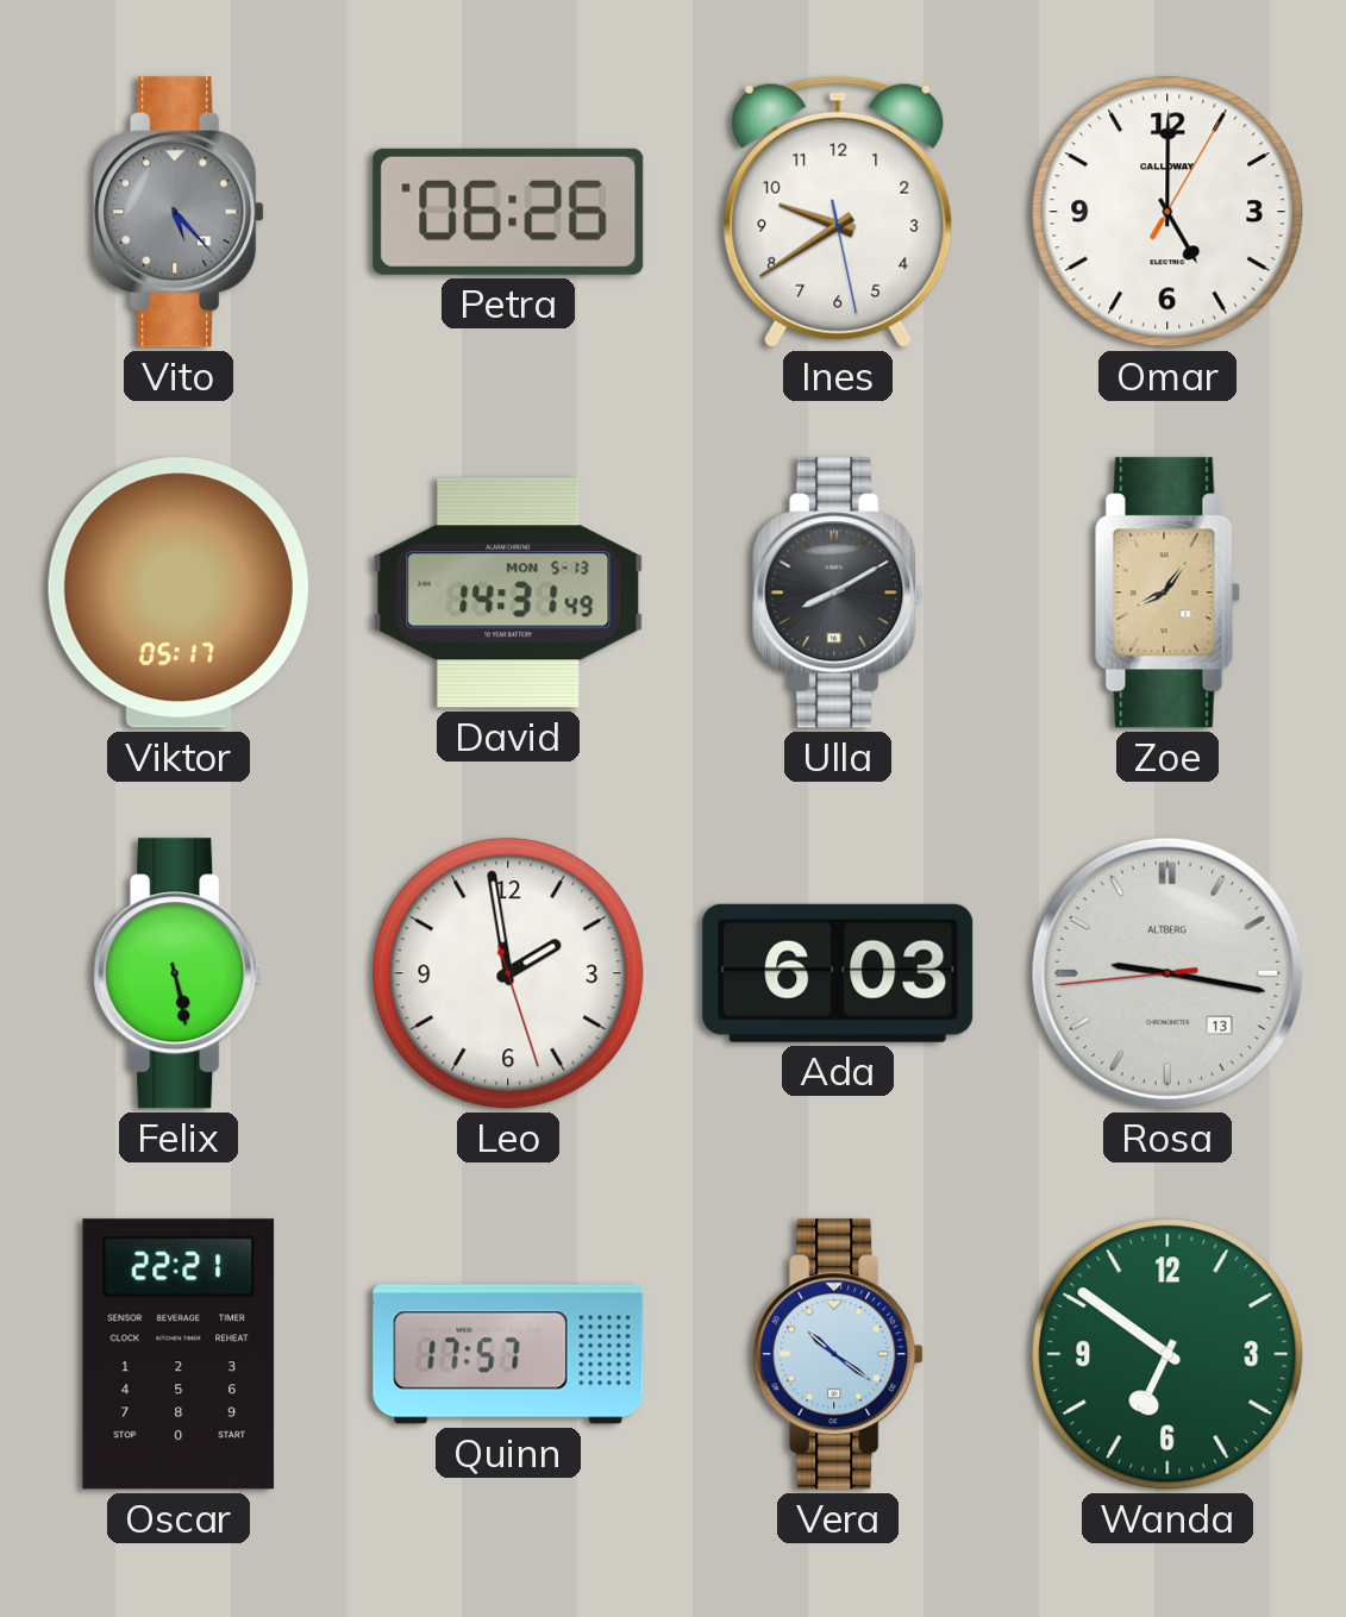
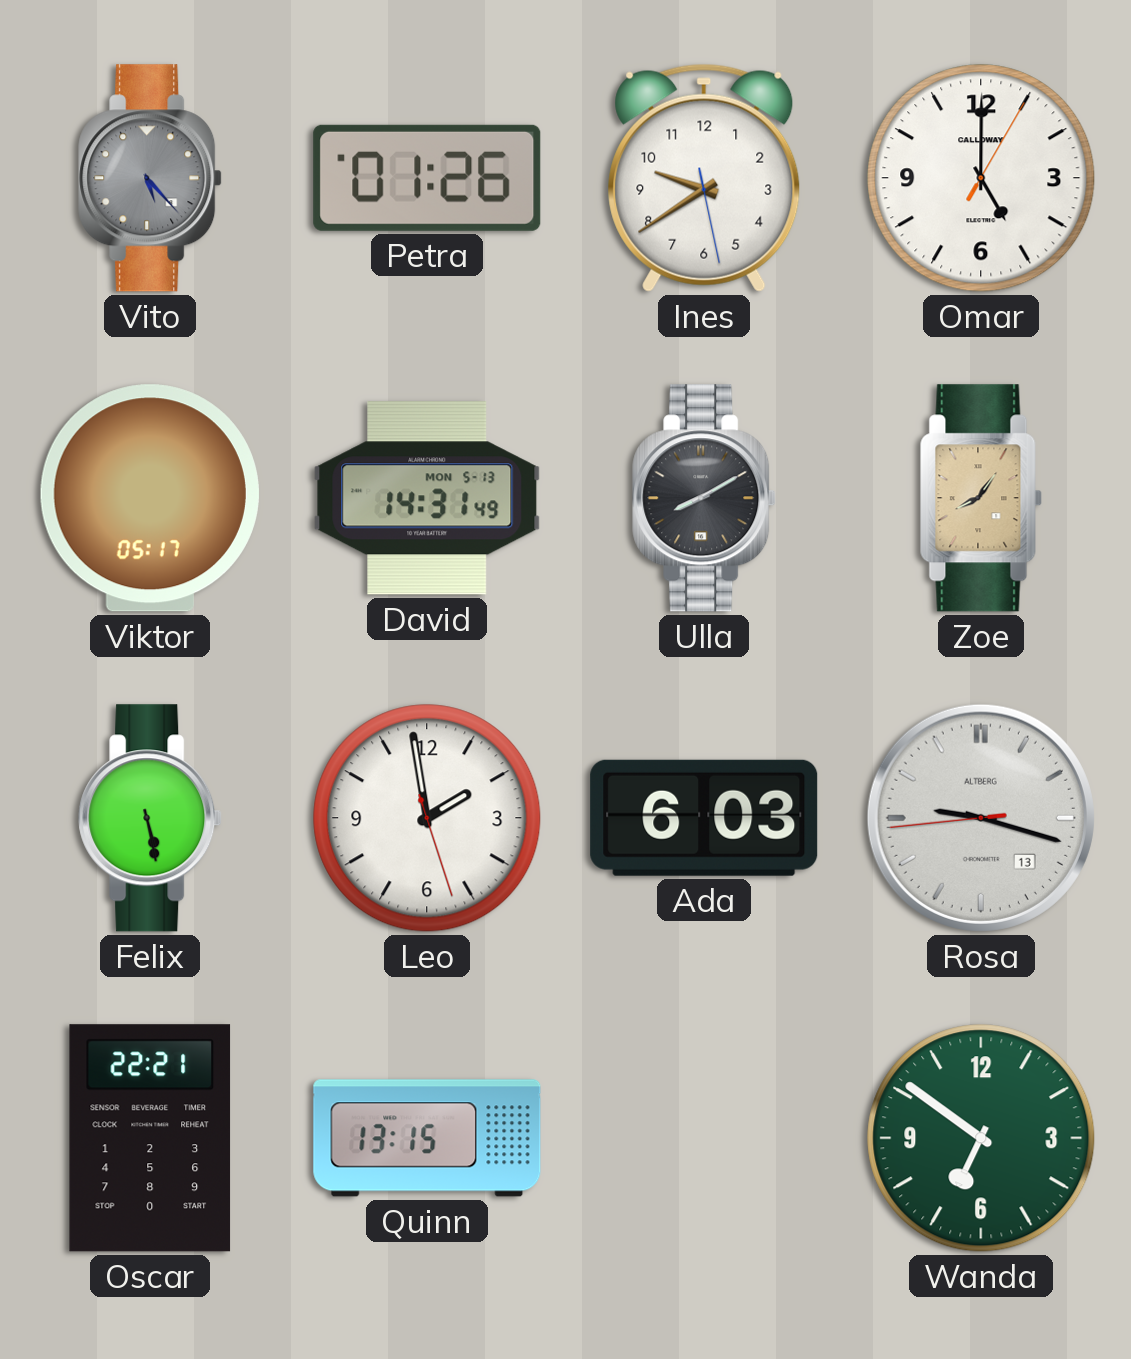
Petra: 06:26 -> 01:26 (427, 178)
Rosa: 9:16 -> 9:17 (981, 818)
Quinn: 17:57 -> 13:15 (427, 1138)
Vera: 10:21 -> none (838, 1354)
